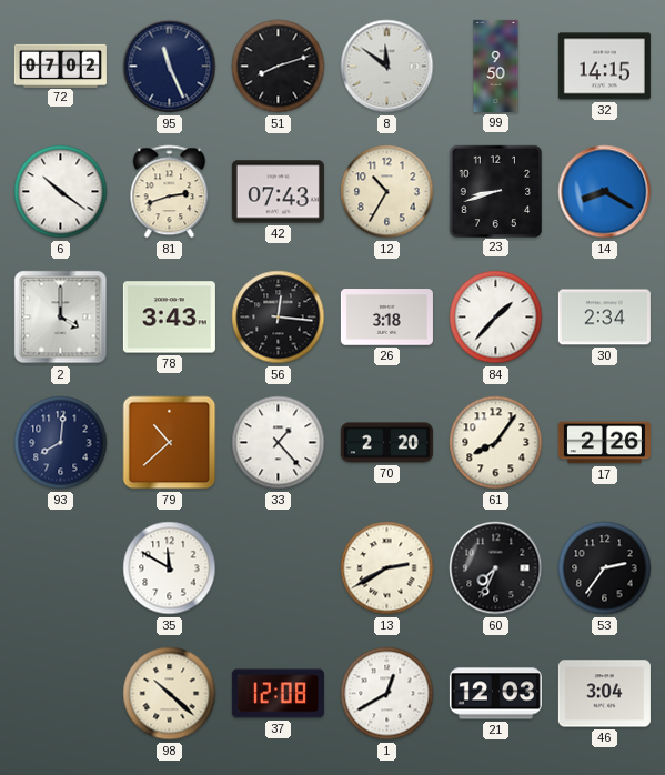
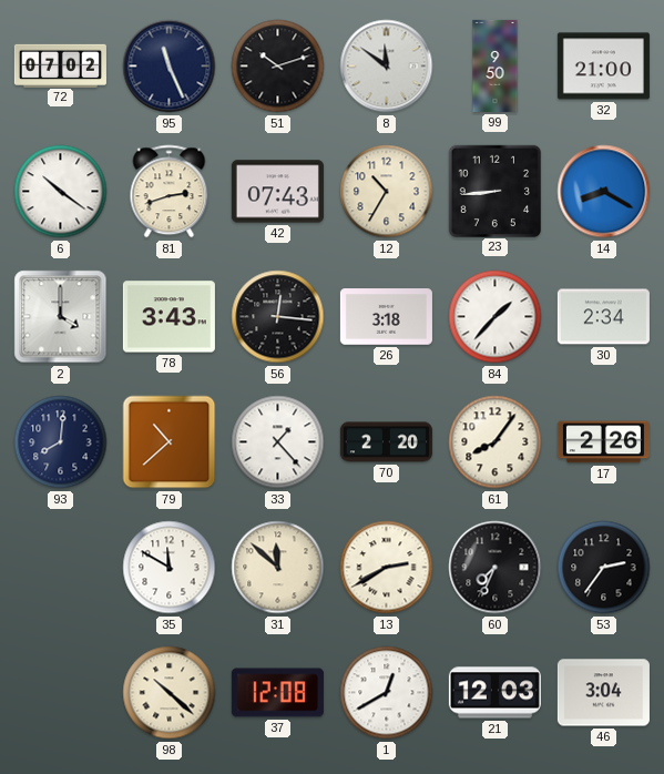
51: 8:12 -> 10:12 (278, 67)
32: 14:15 -> 21:00 (603, 67)
23: 8:42 -> 8:44 (494, 191)
31: none -> 11:52 (278, 568)
